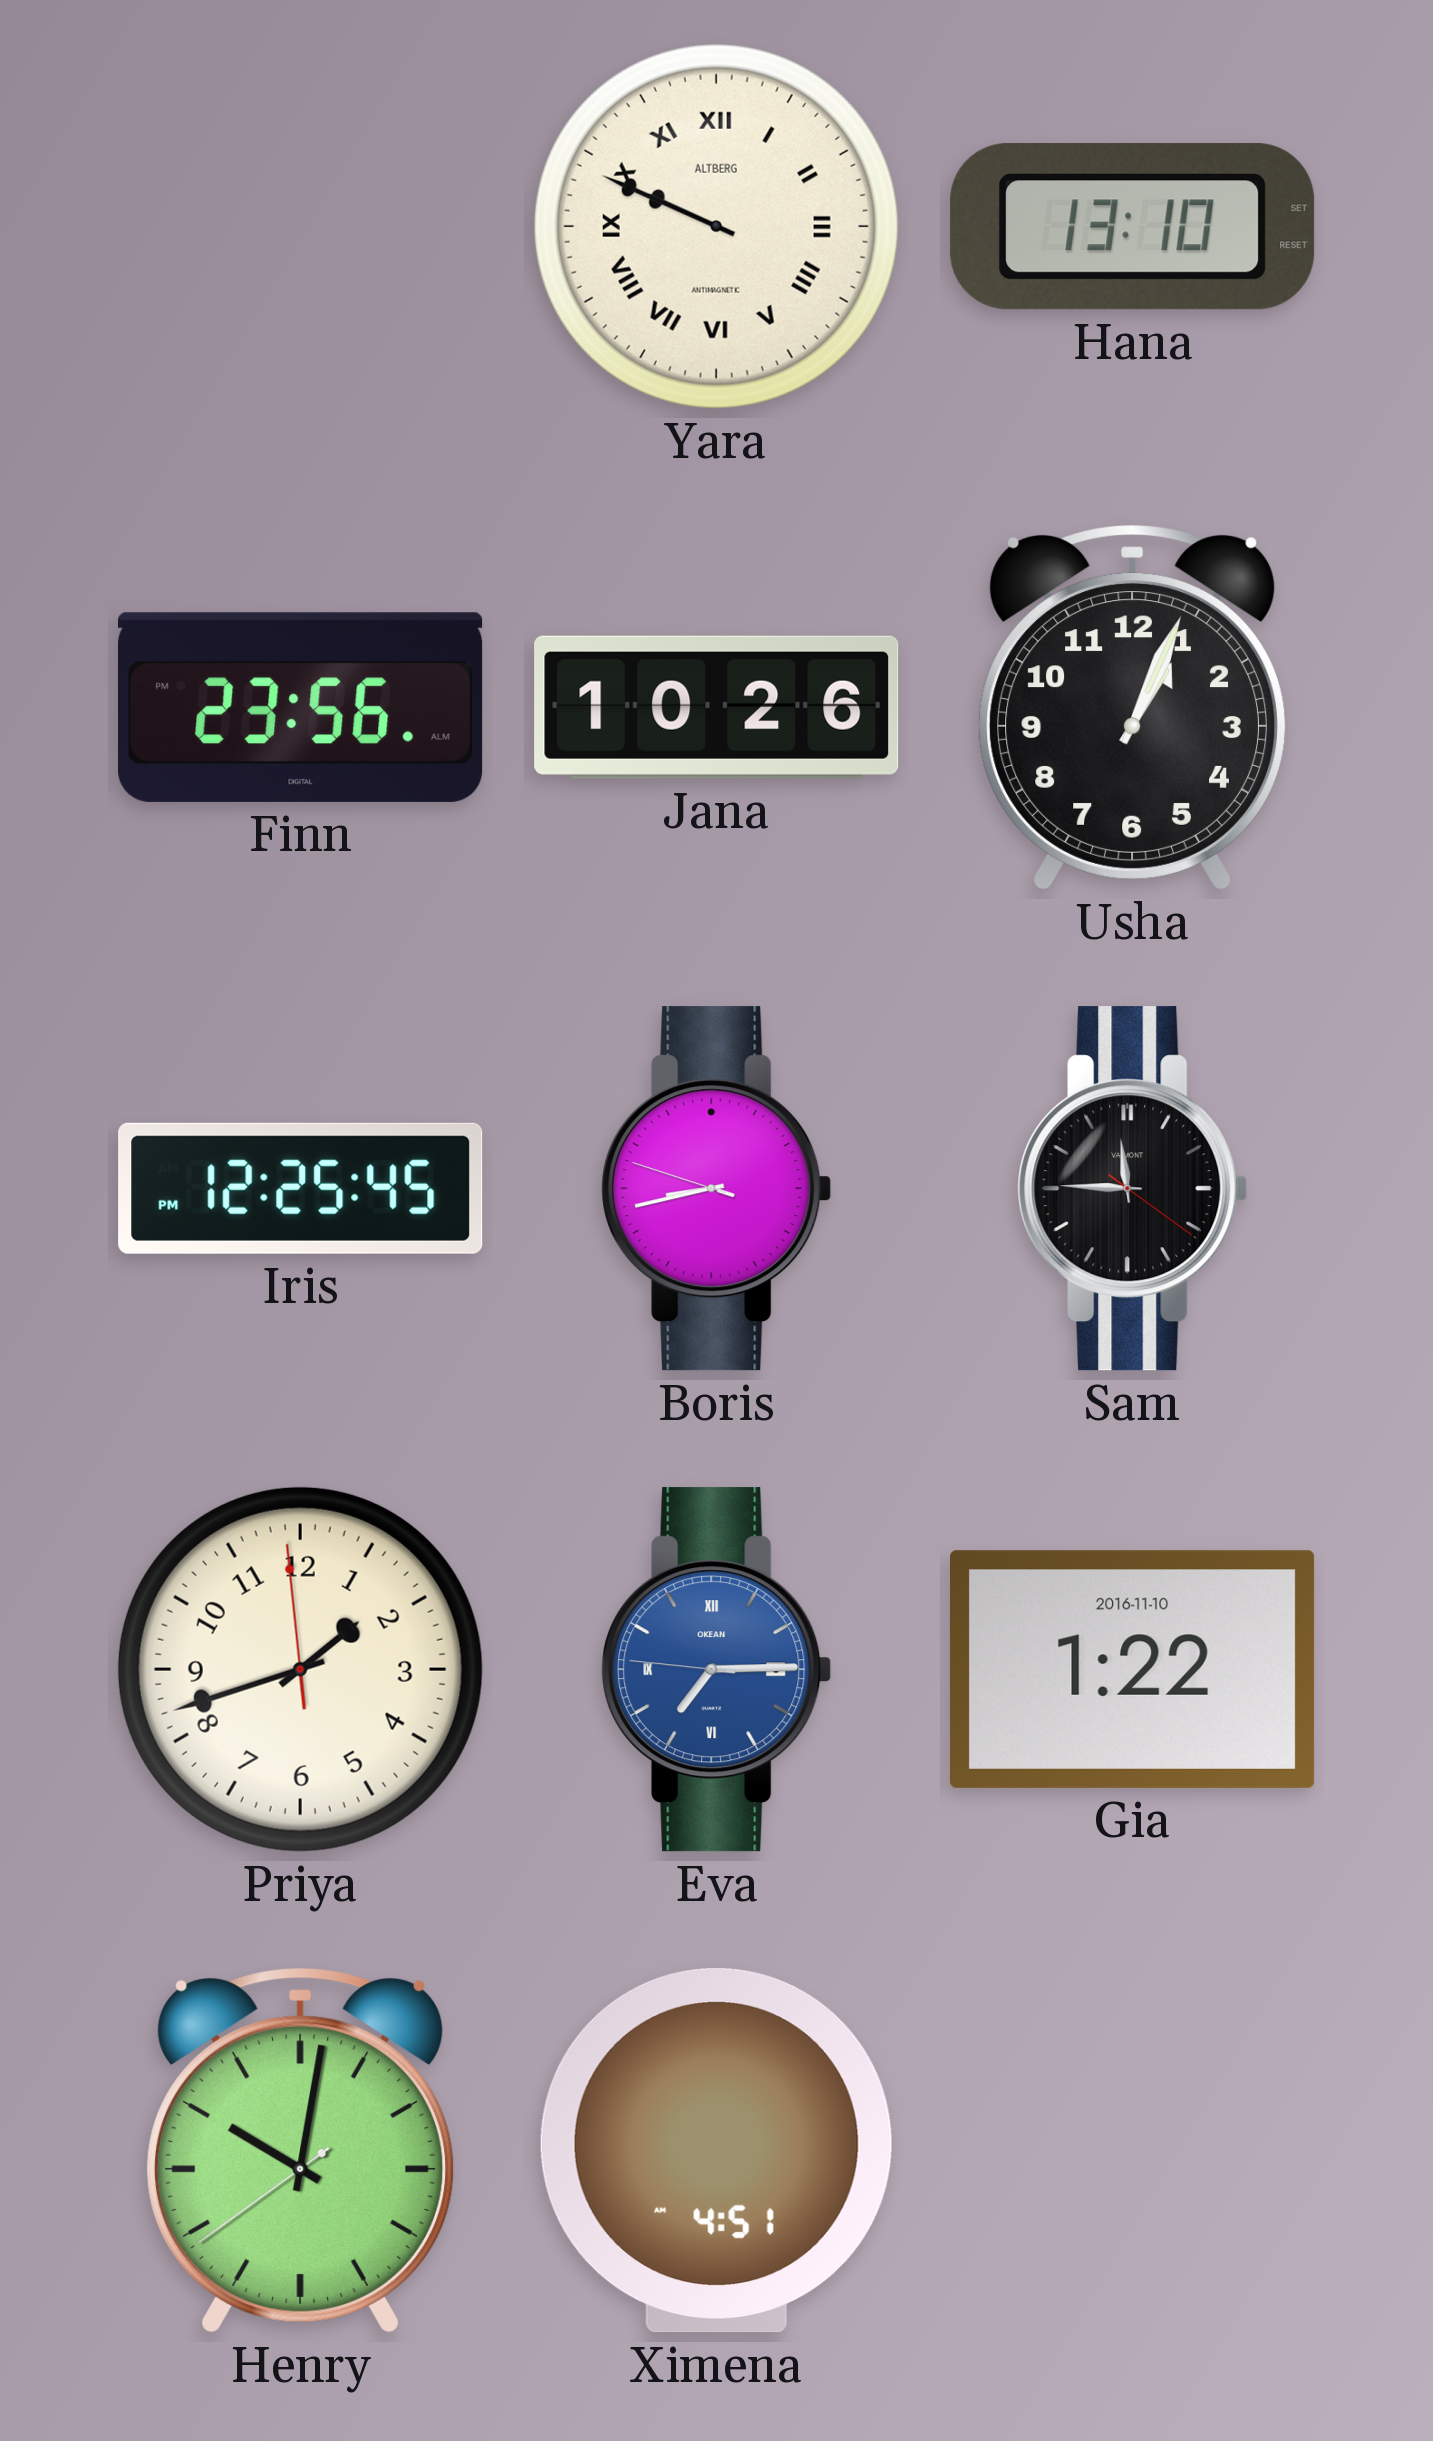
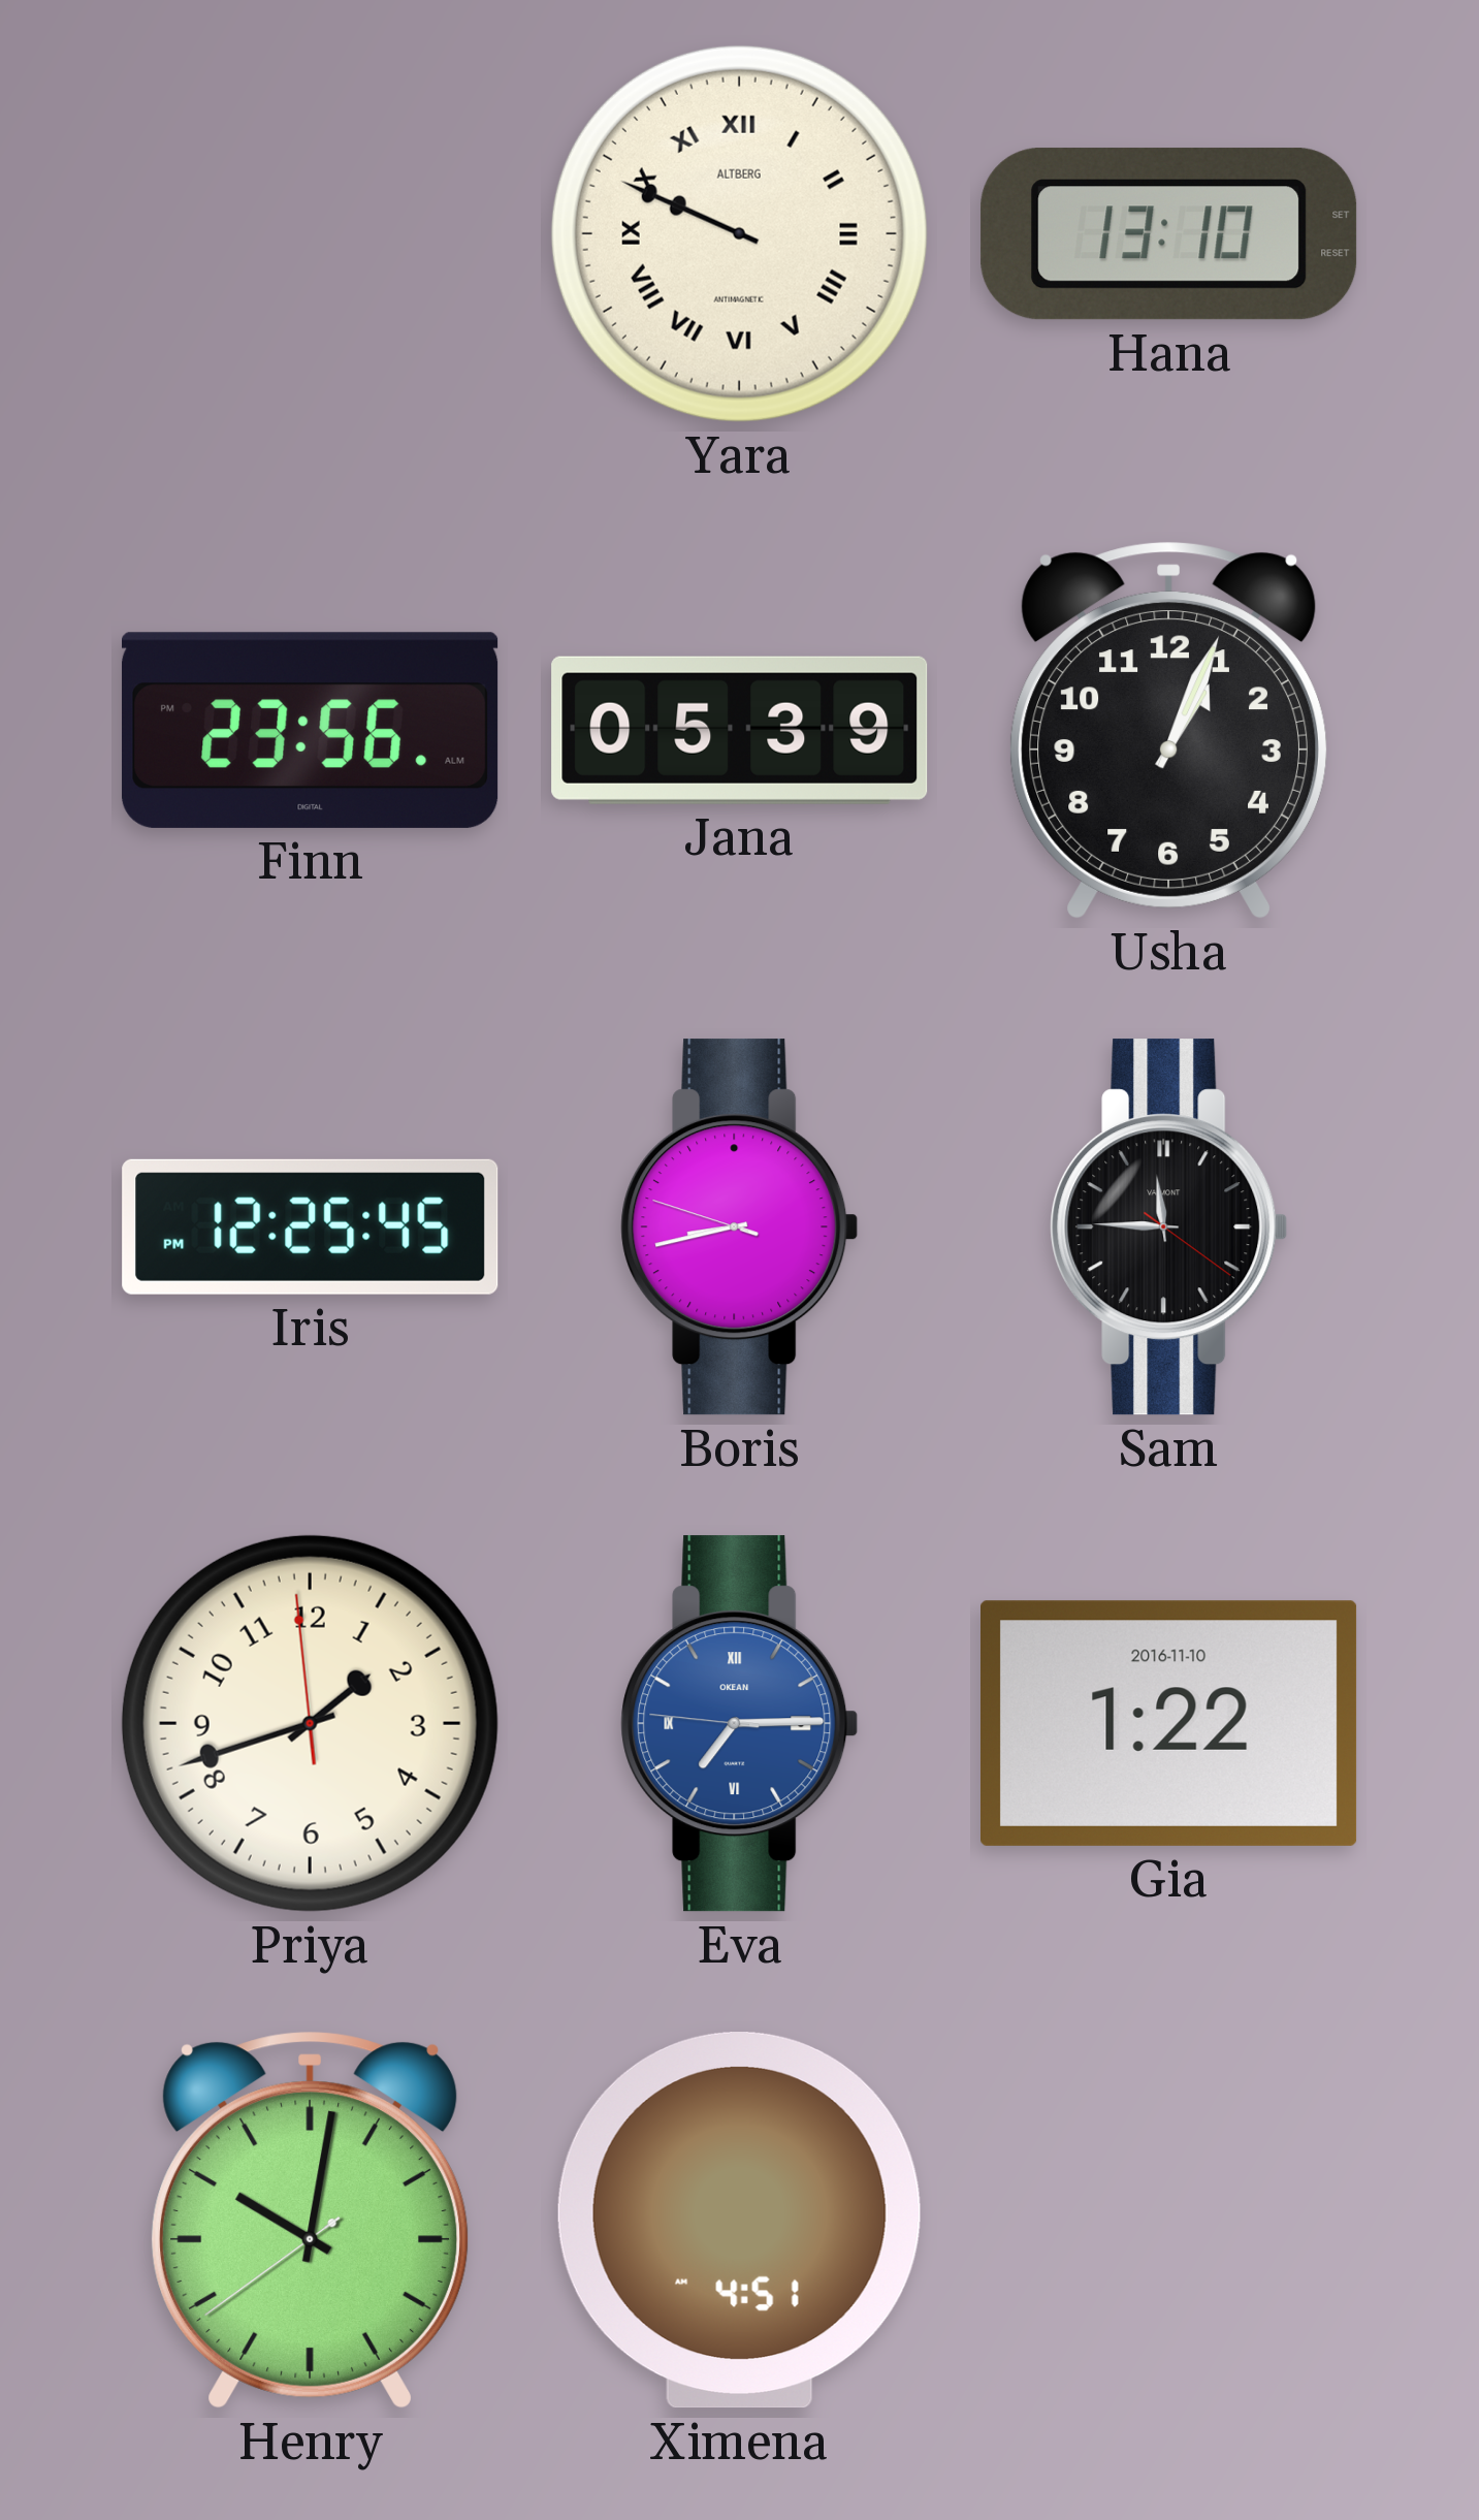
Jana: 10:26 -> 05:39 (740, 730)
